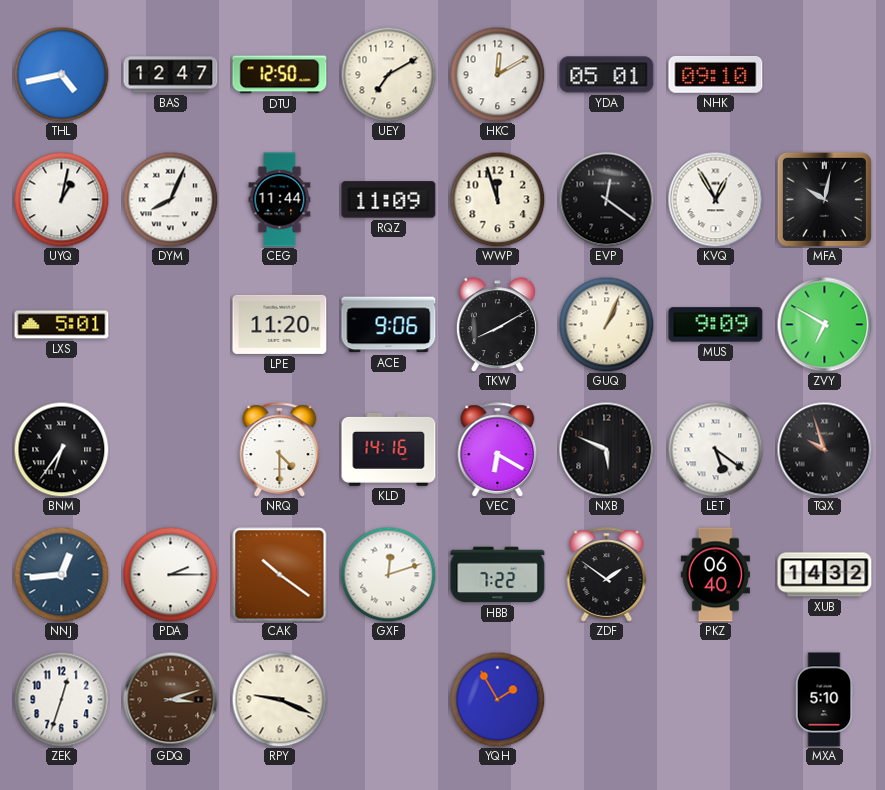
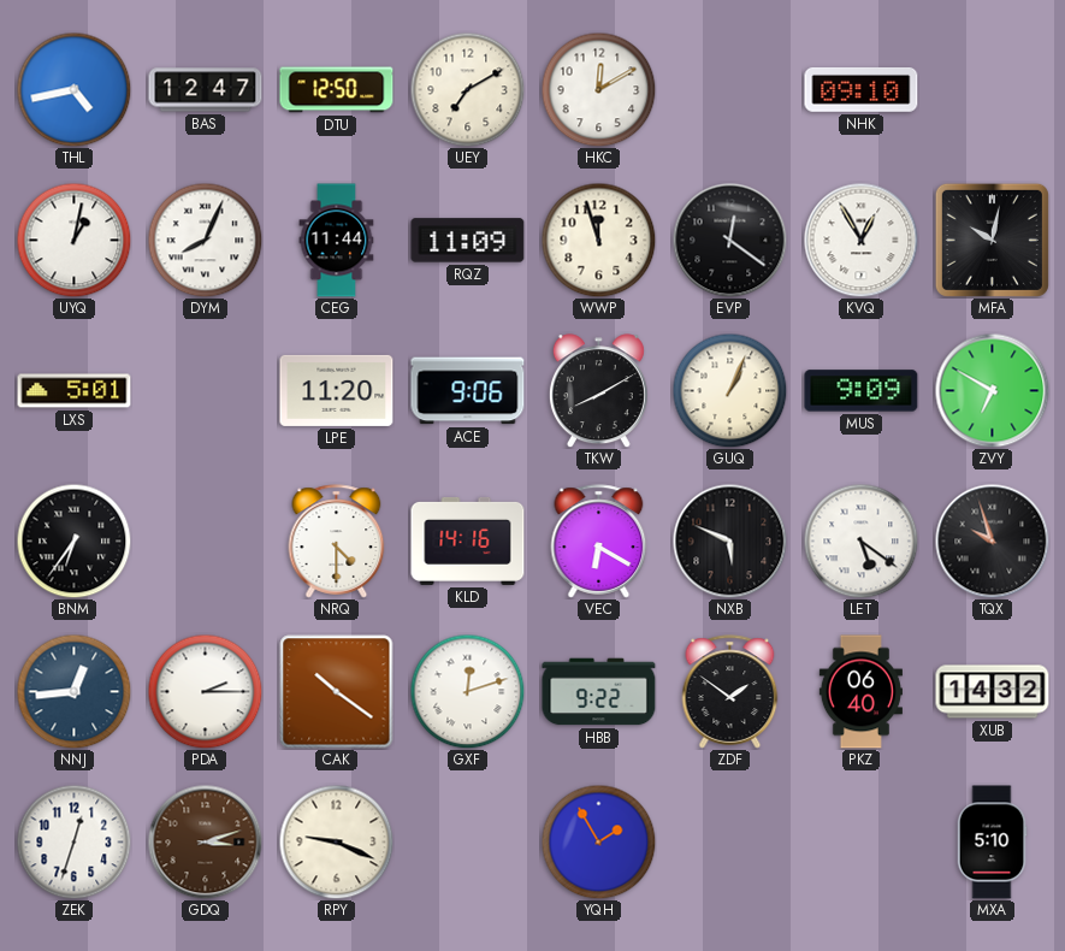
YDA: 05:01 -> none (607, 75)
HBB: 7:22 -> 9:22 (599, 692)
